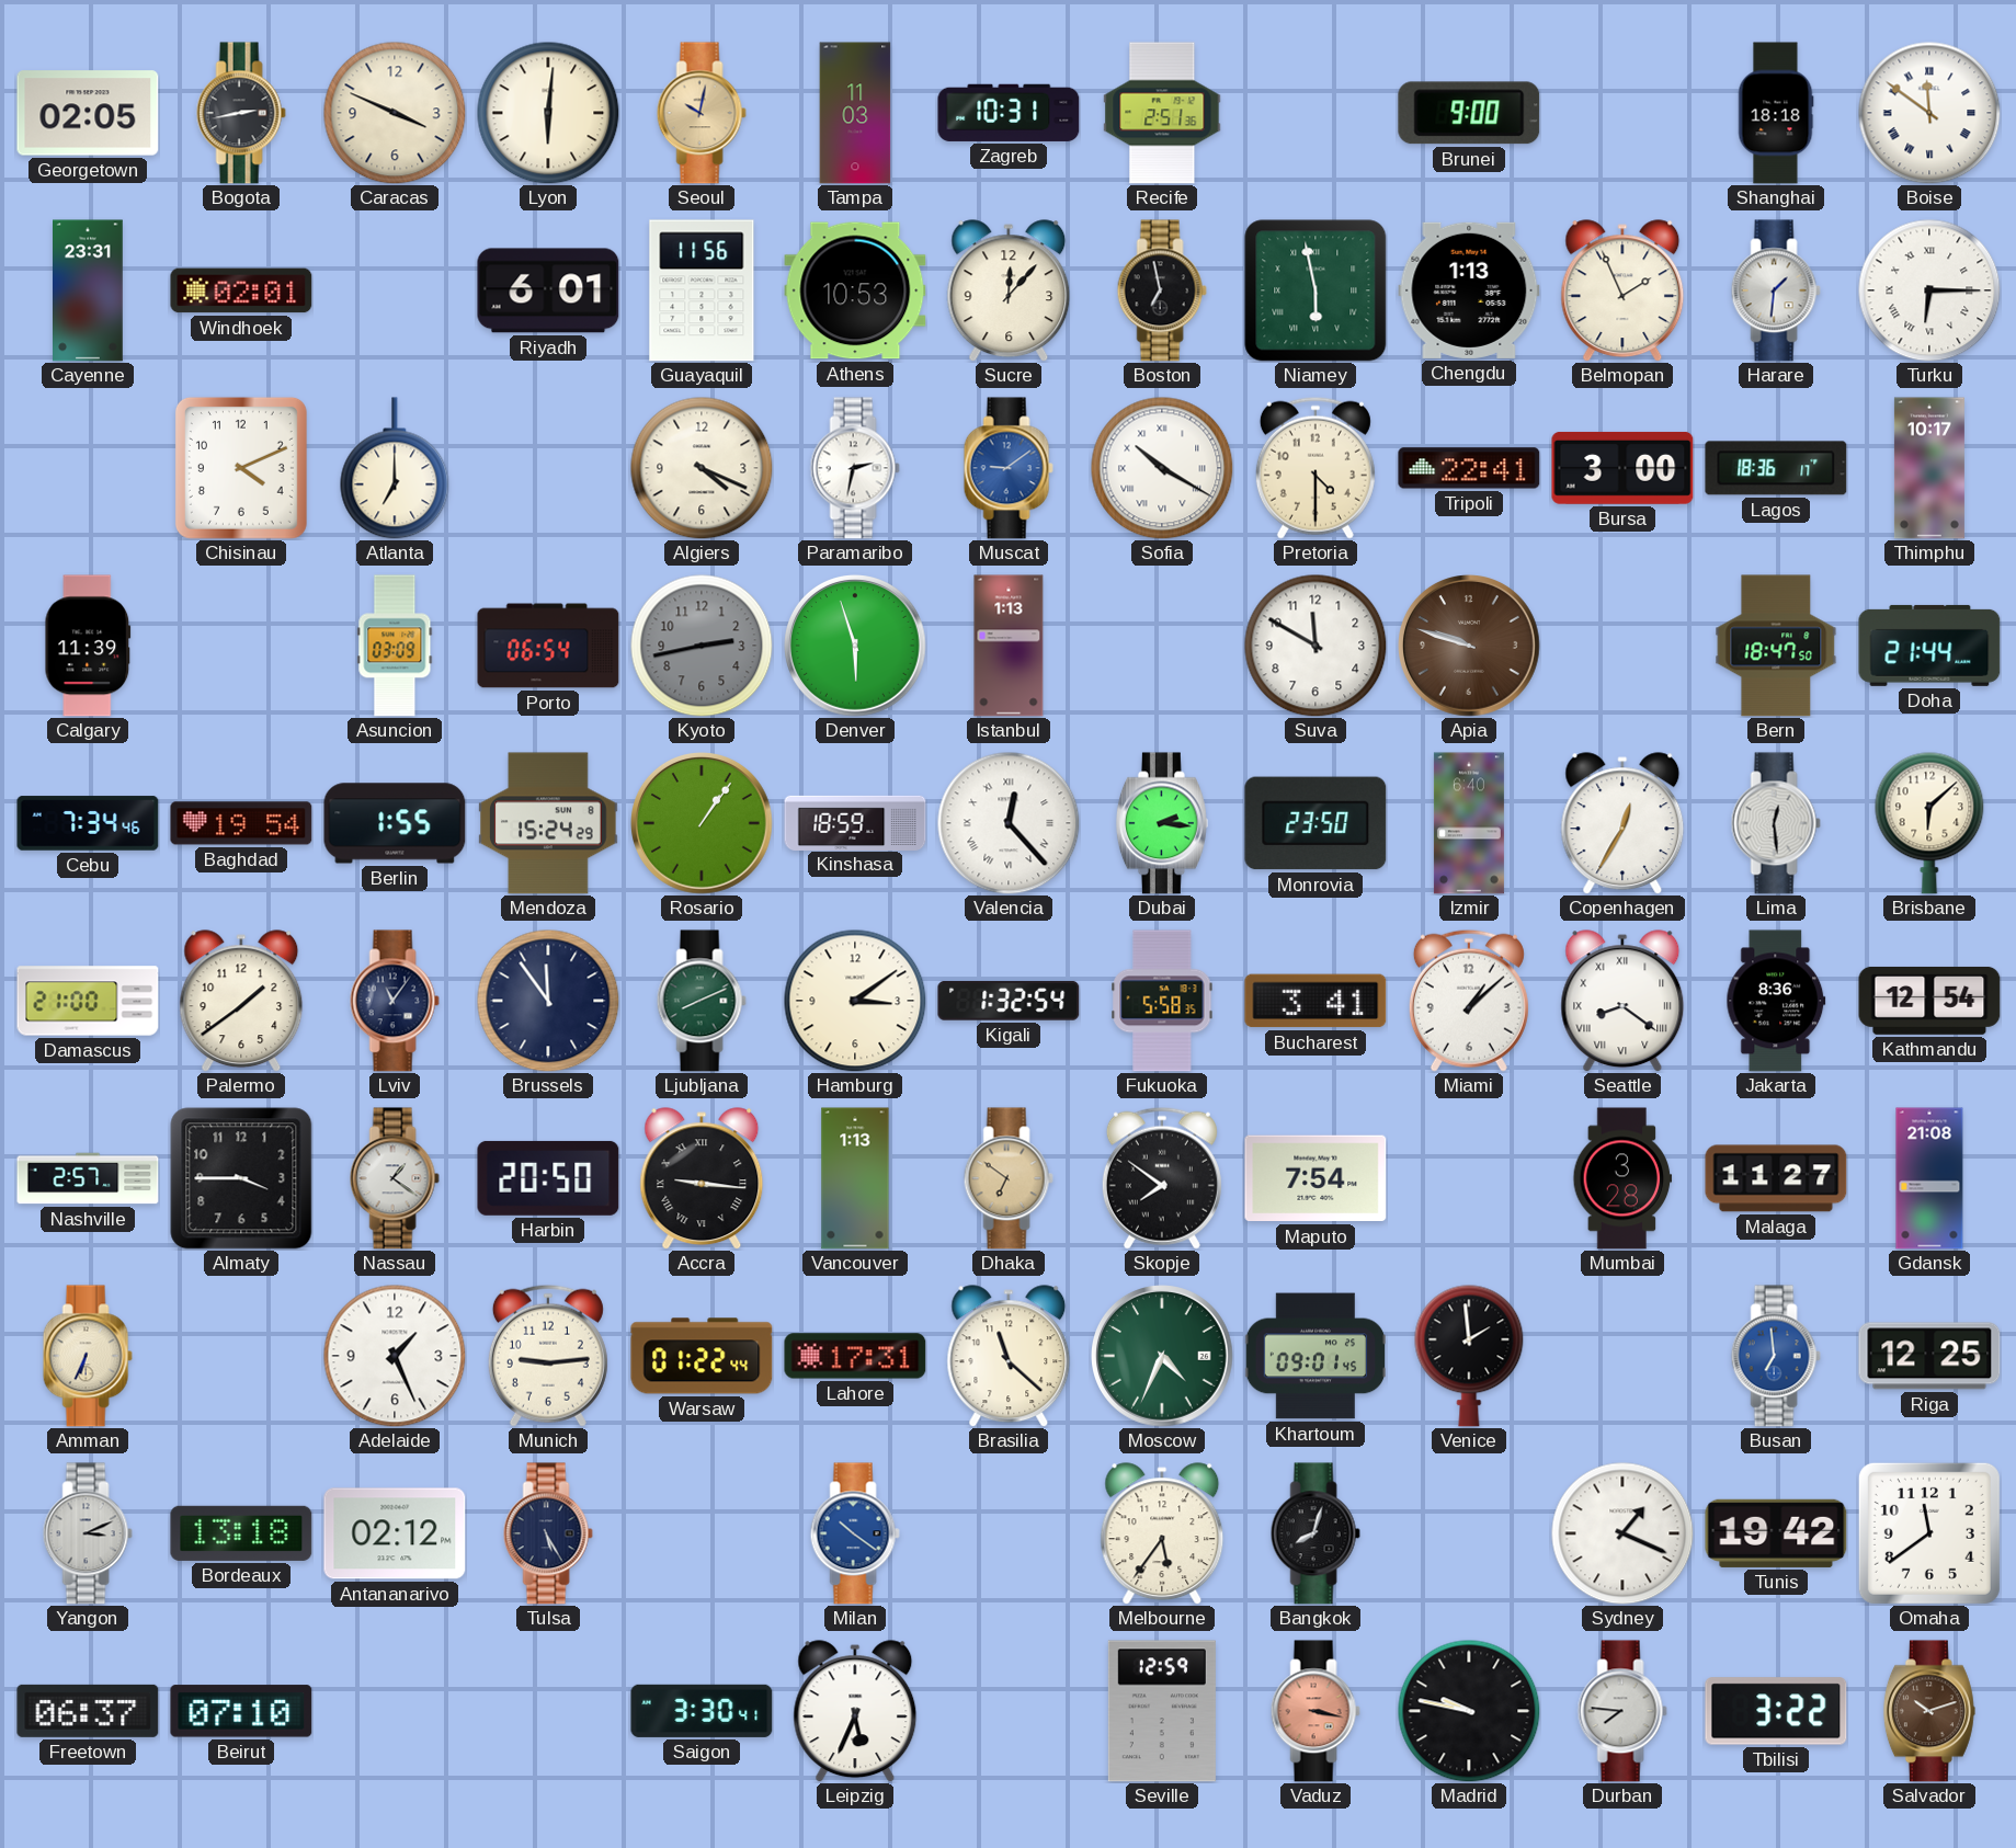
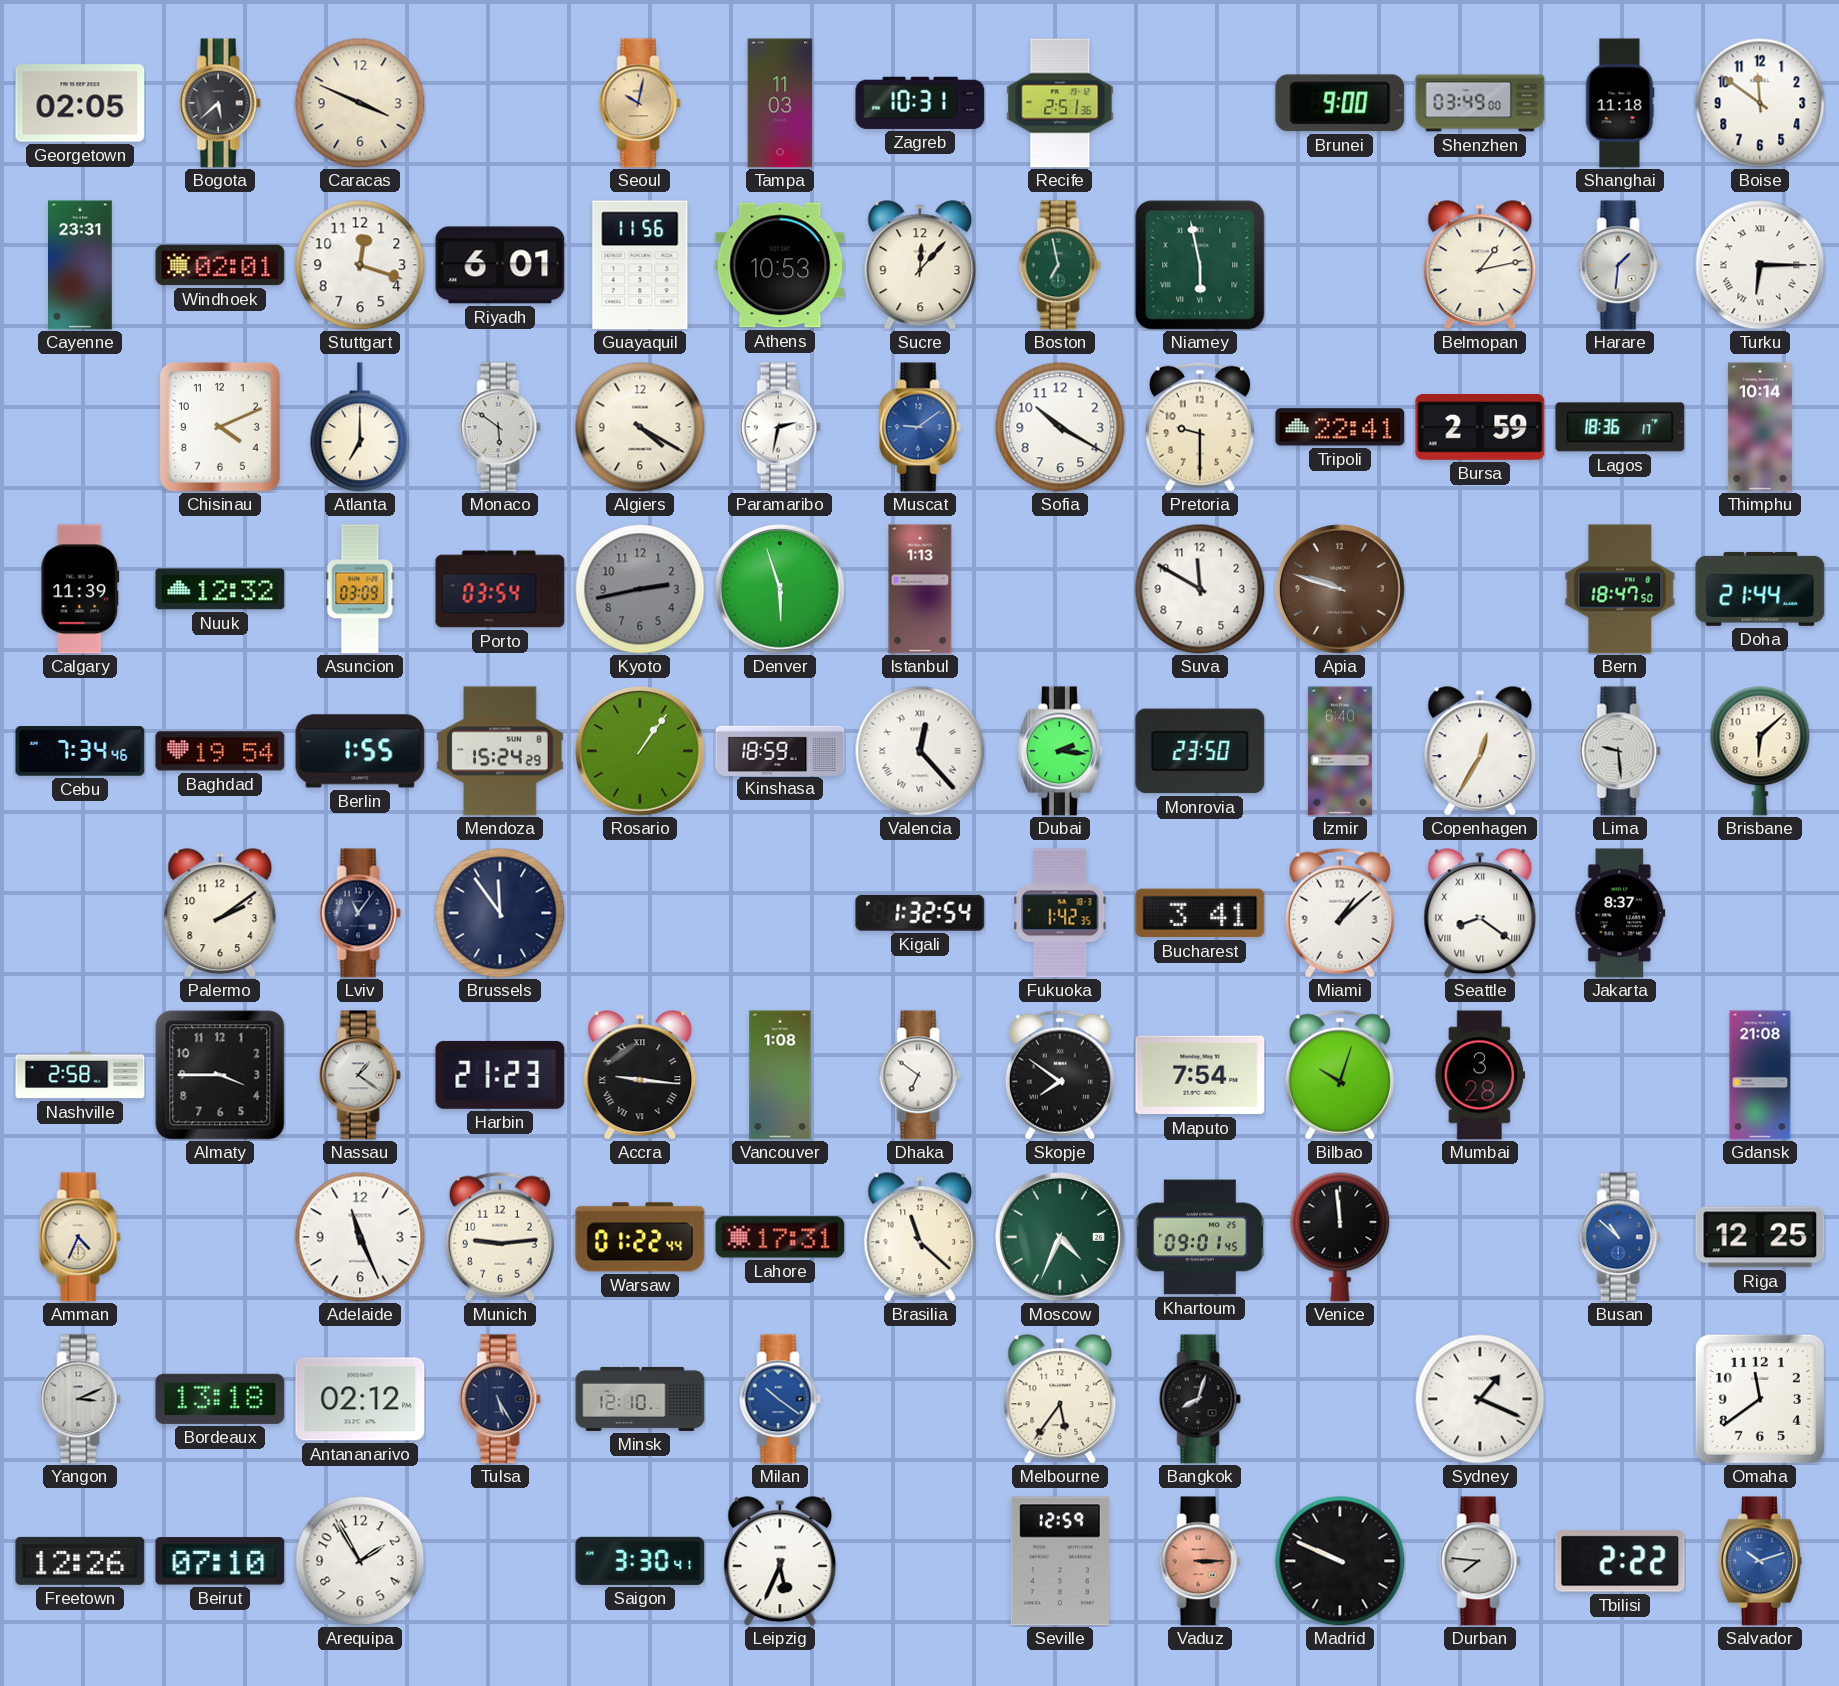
Bogota: 2:43 -> 5:38 (220, 103)
Lyon: 6:01 -> none (548, 113)
Shenzhen: none -> 03:49 (1480, 103)
Shanghai: 18:18 -> 11:18 (1620, 103)
Boise numerals: Roman -> Arabic (1760, 103)
Stuttgart: none -> 12:18 (360, 265)
Boston dial: black -> green (1060, 265)
Chengdu: 1:13 -> none (1469, 290)
Belmopan: 1:56 -> 1:13 (1480, 265)
Monaco: none -> 5:51 (500, 427)
Algiers: 4:19 -> 4:20 (640, 427)
Sofia numerals: Roman -> Arabic (1060, 427)
Pretoria: 4:30 -> 9:30 (1200, 427)
Bursa: 3:00 -> 2:59 (1480, 427)
Thimphu: 10:17 -> 10:14 (1760, 427)
Nuuk: none -> 12:32 (220, 589)
Porto: 06:54 -> 03:54 (500, 589)
Lima: 12:29 -> 9:29 (1620, 751)
Damascus: 21:00 -> none (88, 1001)
Palermo: 1:39 -> 2:09 (220, 913)
Ljubljana: 8:11 -> none (702, 1001)
Hamburg: 3:09 -> none (855, 1001)
Fukuoka: 5:58 -> 1:42 (1060, 913)
Jakarta: 8:36 -> 8:37 (1620, 913)
Kathmandu: 12:54 -> none (1929, 1001)
Nashville: 2:57 -> 2:58 (80, 1075)
Harbin: 20:50 -> 21:23 (500, 1075)
Vancouver: 1:13 -> 1:08 (780, 1075)
Dhaka dial: champagne -> white (920, 1075)
Bilbao: none -> 10:03 (1340, 1075)
Malaga: 11:27 -> none (1776, 1178)
Amman: 6:34 -> 4:34 (80, 1237)
Adelaide: 1:26 -> 11:26 (360, 1237)
Venice: 1:59 -> 11:59 (1340, 1237)
Busan: 6:59 -> 10:52 (1620, 1237)
Minsk: none -> 12:10 (640, 1399)
Tunis: 19:42 -> none (1776, 1533)
Freetown: 06:37 -> 12:26 (80, 1561)
Arequipa: none -> 1:55 (360, 1561)
Vaduz: 3:17 -> 3:15 (1200, 1561)
Madrid: 9:47 -> 9:49 (1340, 1561)
Tbilisi: 3:22 -> 2:22 (1620, 1561)
Salvador dial: brown -> blue (1760, 1561)
